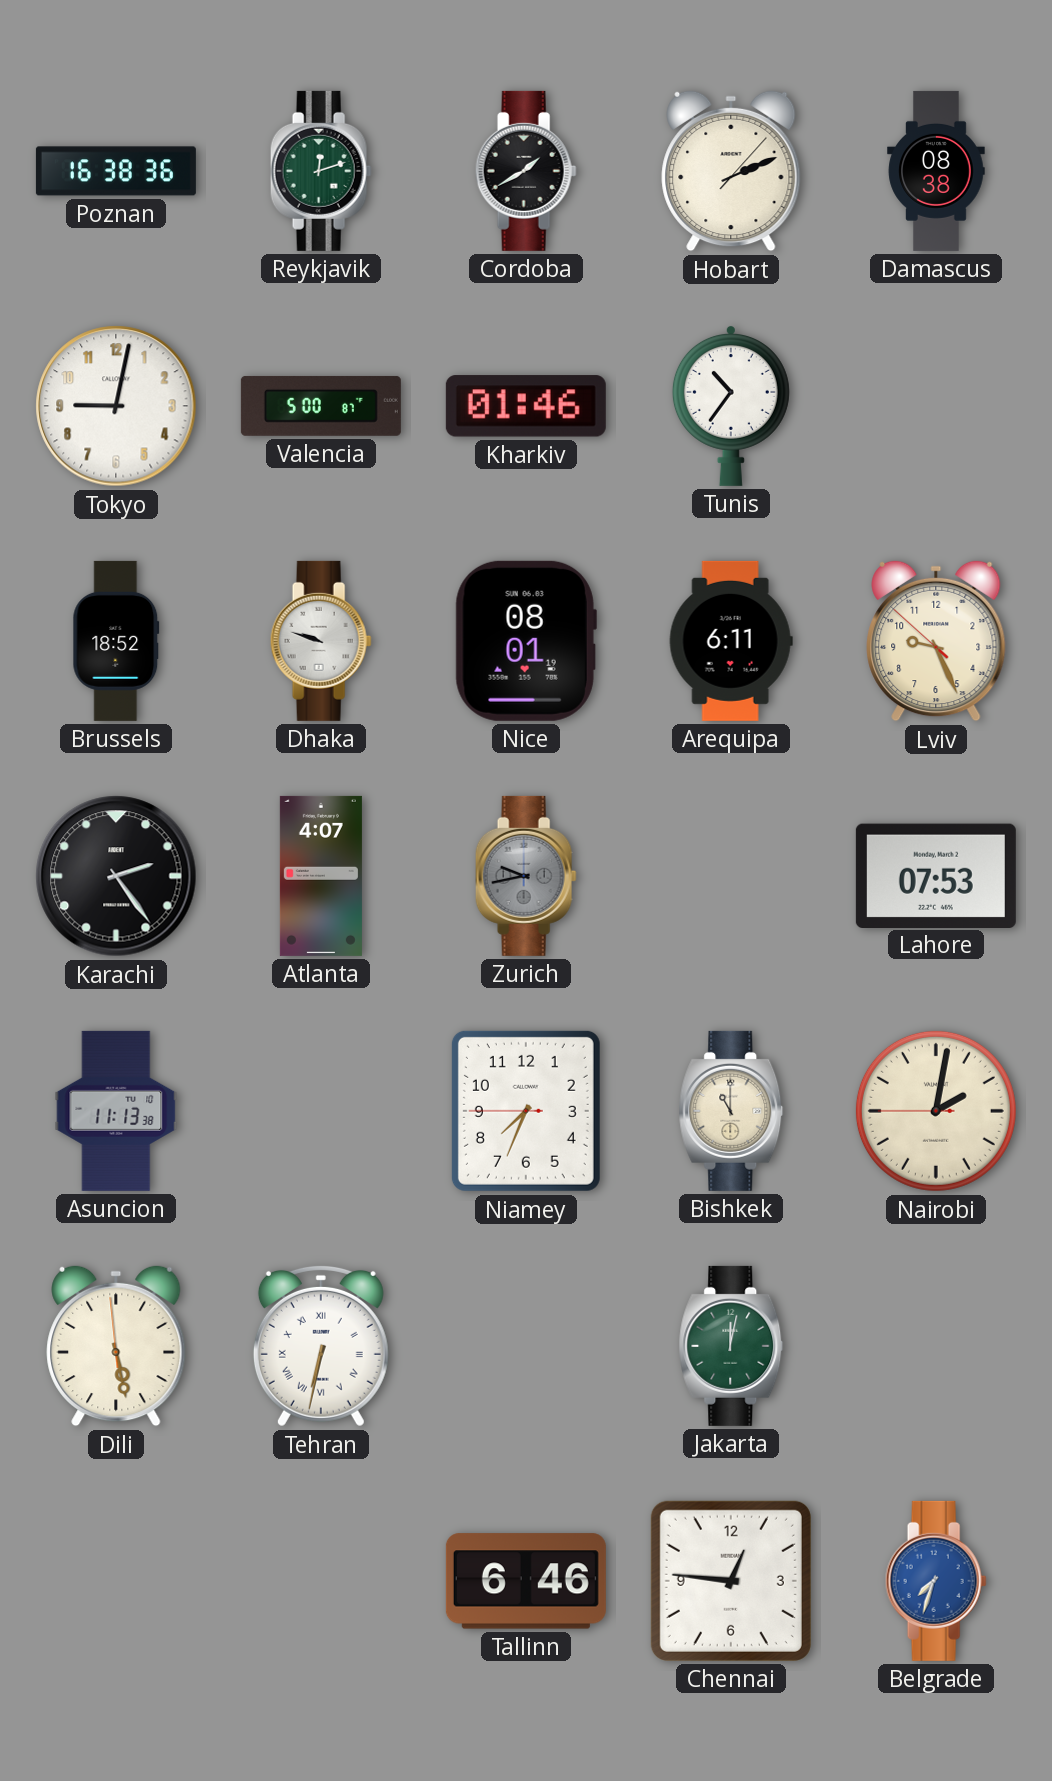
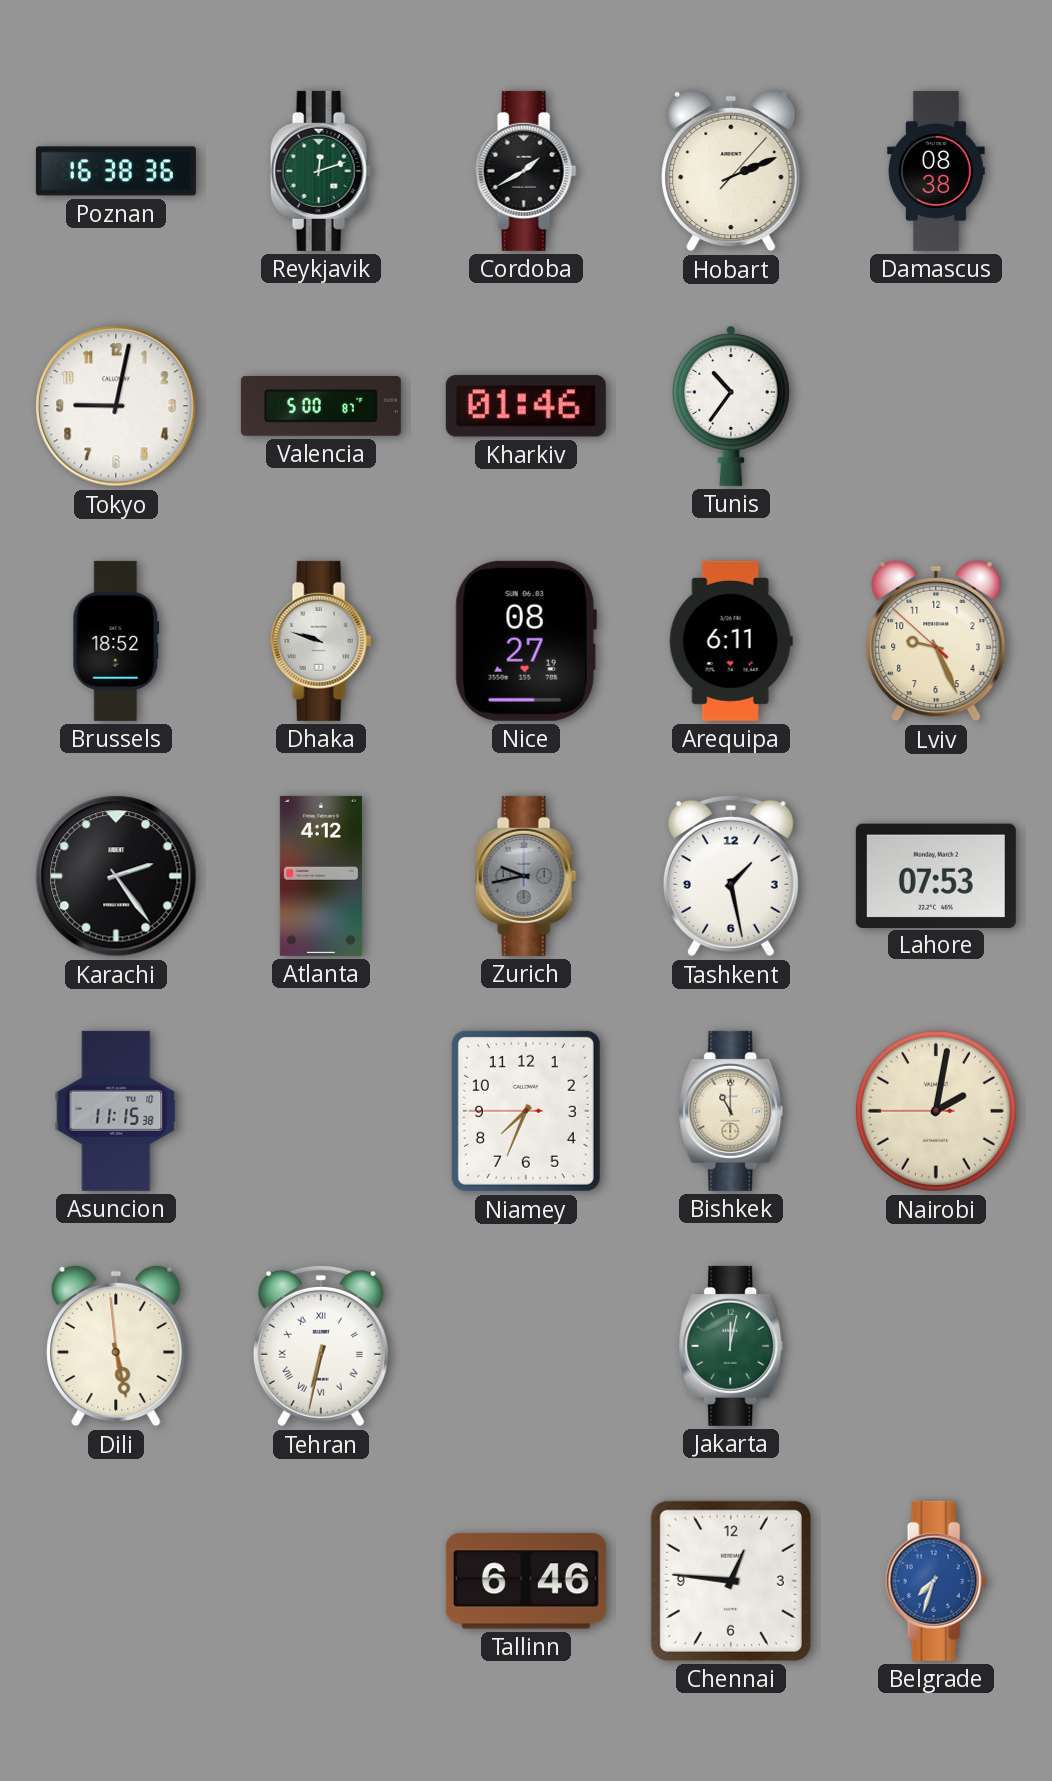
Nice: 08:01 -> 08:27 (526, 641)
Atlanta: 4:07 -> 4:12 (321, 876)
Tashkent: none -> 1:28 (731, 876)
Asuncion: 11:13 -> 11:15 (116, 1111)
